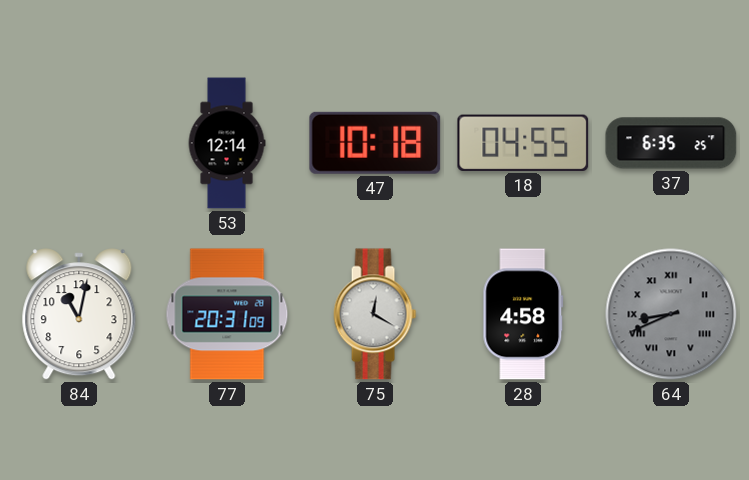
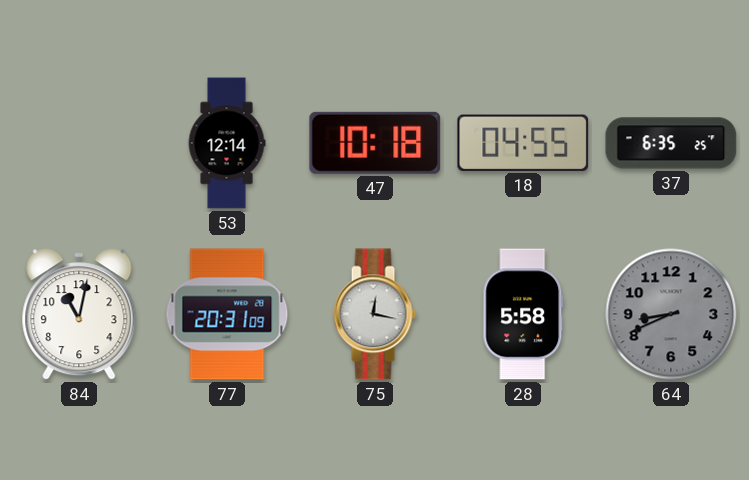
75: 12:20 -> 12:17 (375, 314)
28: 4:58 -> 5:58 (523, 314)
64 numerals: Roman -> Arabic (671, 314)
